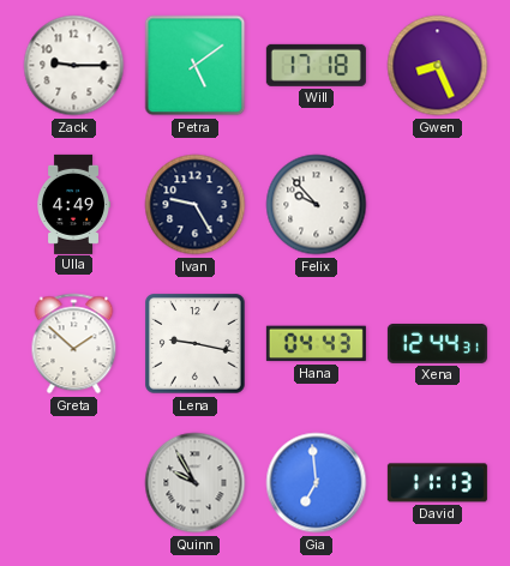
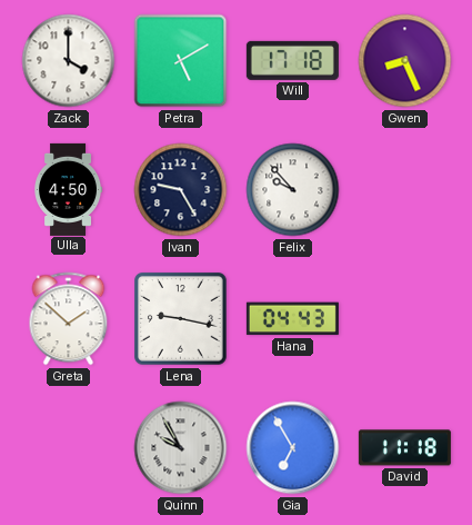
Zack: 9:15 -> 4:00 (69, 61)
Petra: 5:09 -> 5:10 (181, 61)
Ulla: 4:49 -> 4:50 (69, 189)
Xena: 12:44 -> none (437, 343)
Gia: 6:59 -> 6:55 (293, 448)
David: 11:13 -> 11:18 (404, 448)
